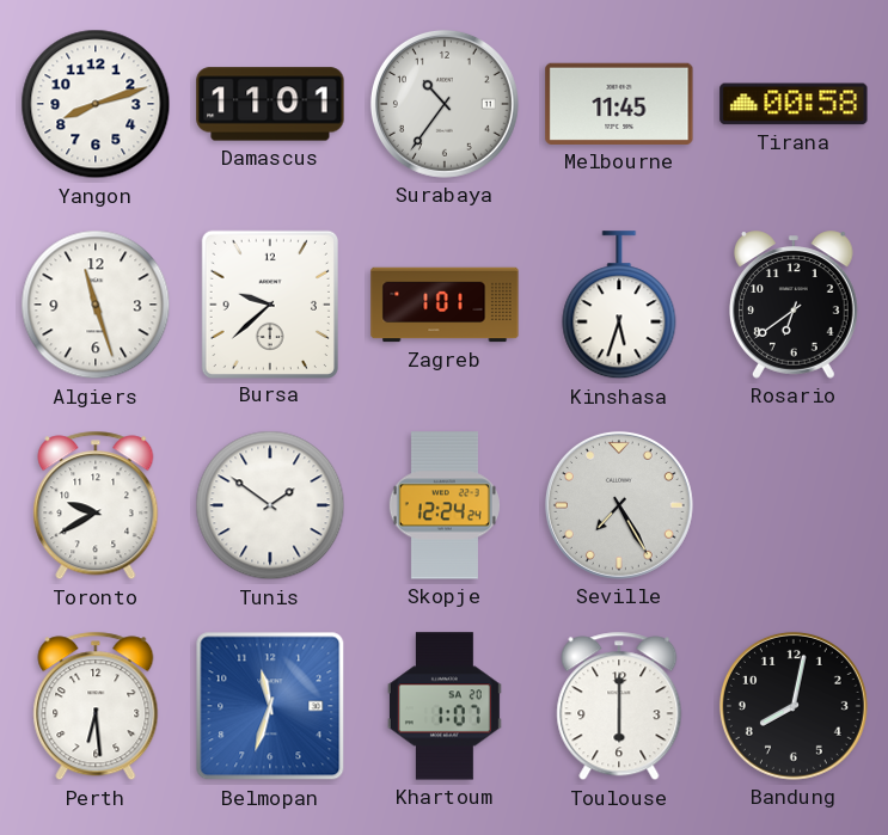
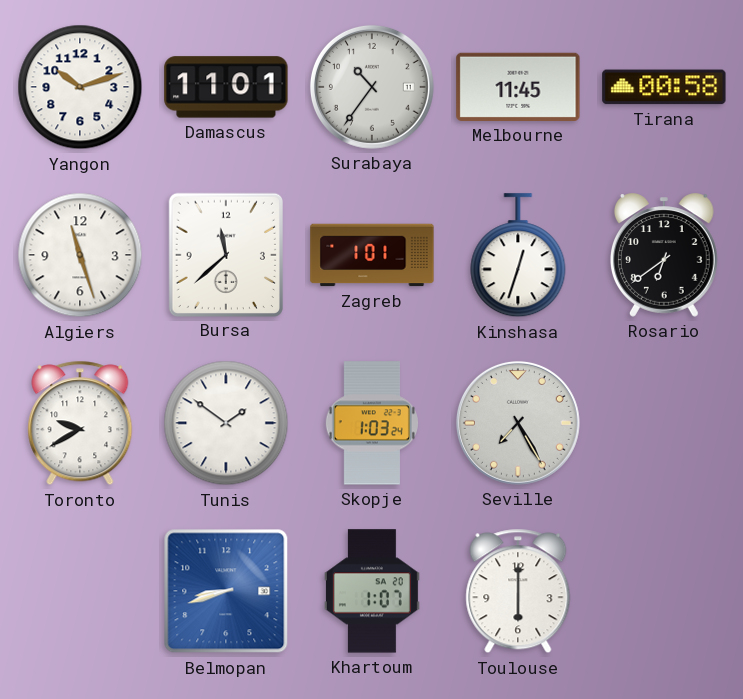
Yangon: 8:12 -> 10:12 (80, 87)
Bursa: 9:38 -> 11:38 (226, 254)
Kinshasa: 5:33 -> 12:33 (518, 256)
Skopje: 12:24 -> 1:03 (372, 423)
Perth: 6:29 -> none (96, 706)
Belmopan: 11:33 -> 8:42 (226, 591)
Bandung: 8:02 -> none (794, 706)
